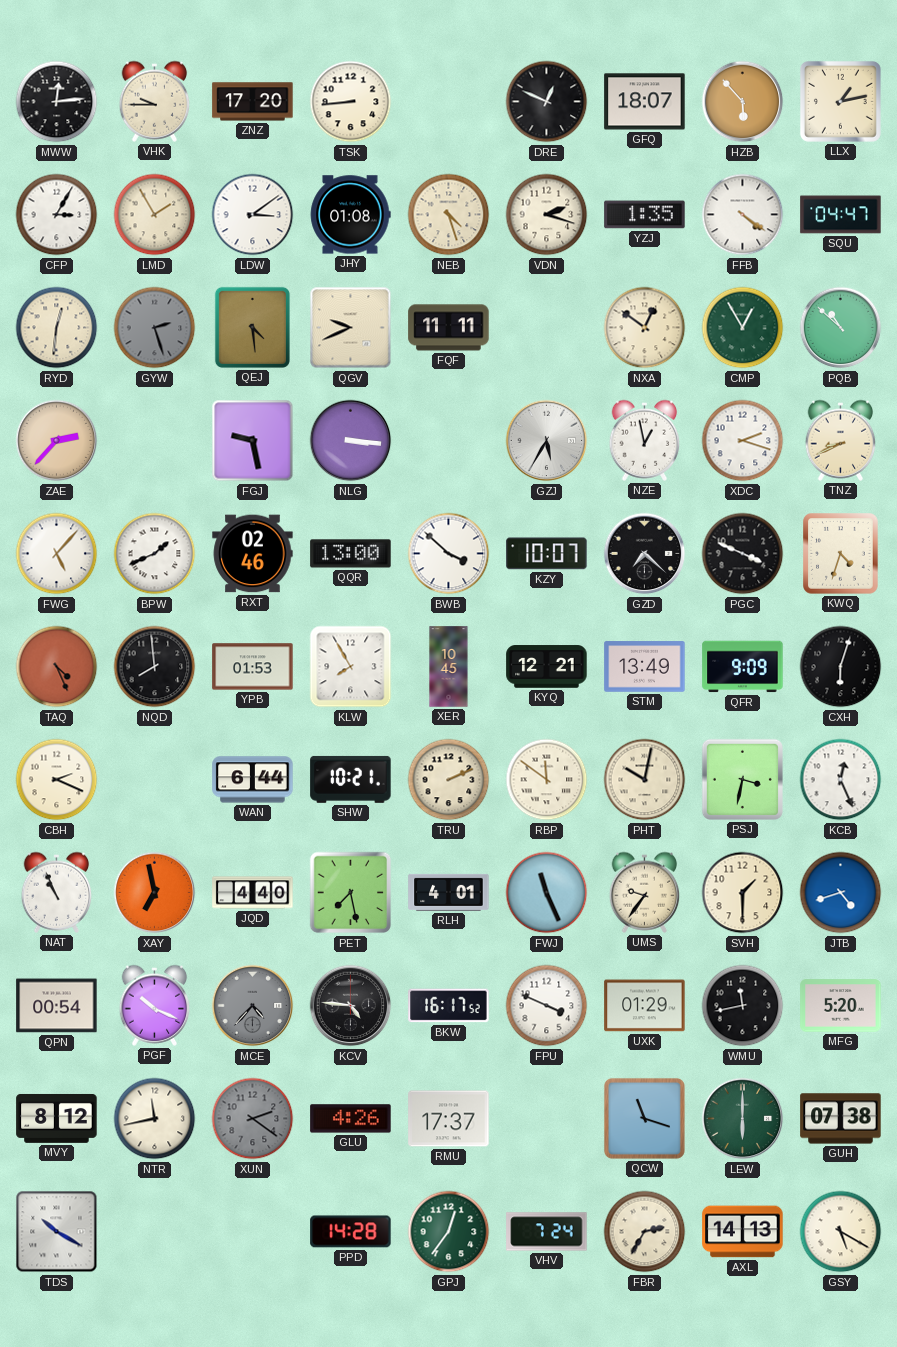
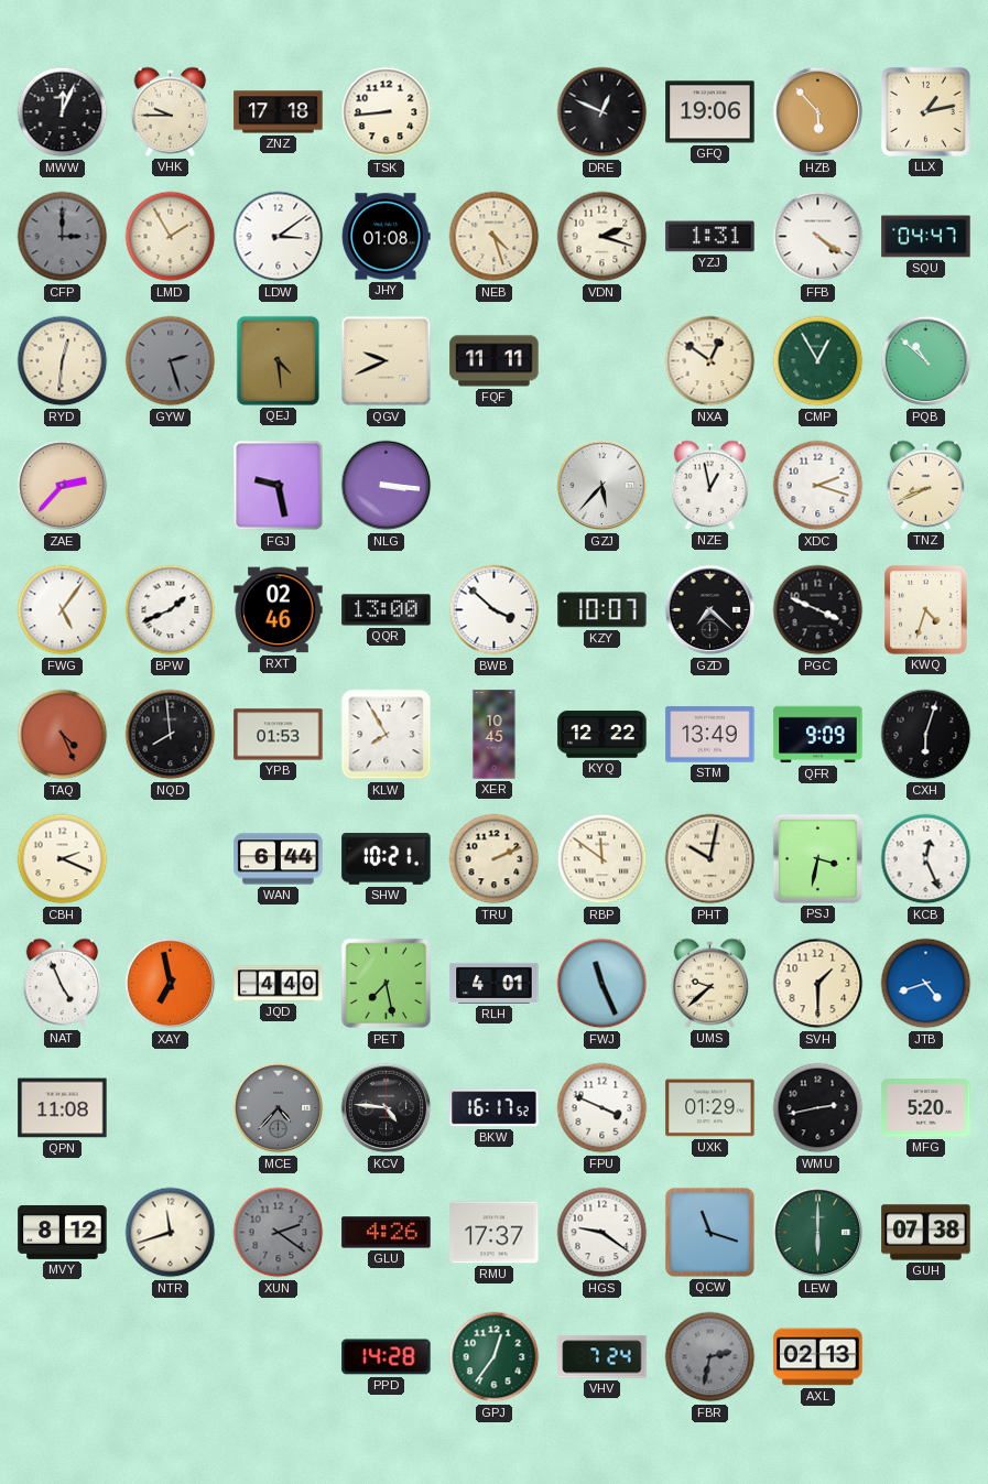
MWW: 12:14 -> 12:04 (63, 112)
ZNZ: 17:20 -> 17:18 (279, 112)
GFQ: 18:07 -> 19:06 (710, 112)
CFP: 3:05 -> 3:00 (63, 237)
CFP dial: white -> grey (63, 237)
YZJ: 1:35 -> 1:31 (710, 237)
GZJ: 5:35 -> 5:37 (602, 486)
FWG: 5:07 -> 5:06 (63, 610)
KYQ: 12:21 -> 12:22 (602, 735)
NAT: 10:56 -> 4:56 (63, 983)
UMS: 9:36 -> 9:38 (710, 983)
QPN: 00:54 -> 11:08 (63, 1108)
PGF: 10:19 -> none (155, 1005)
WMU: 11:43 -> 2:43 (818, 1108)
NTR: 11:43 -> 11:42 (171, 1233)
HGS: none -> 9:21 (602, 1233)
TDS: 10:20 -> none (57, 1232)
FBR: 2:35 -> 2:32 (710, 1357)
FBR dial: cream -> grey (710, 1357)
AXL: 14:13 -> 02:13 (818, 1357)
GSY: 5:20 -> none (841, 1232)
